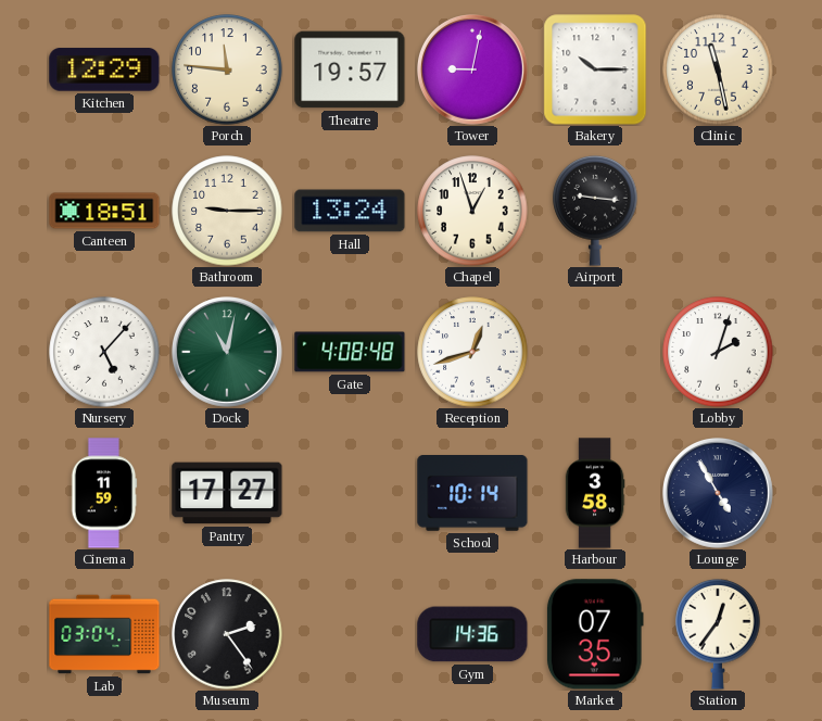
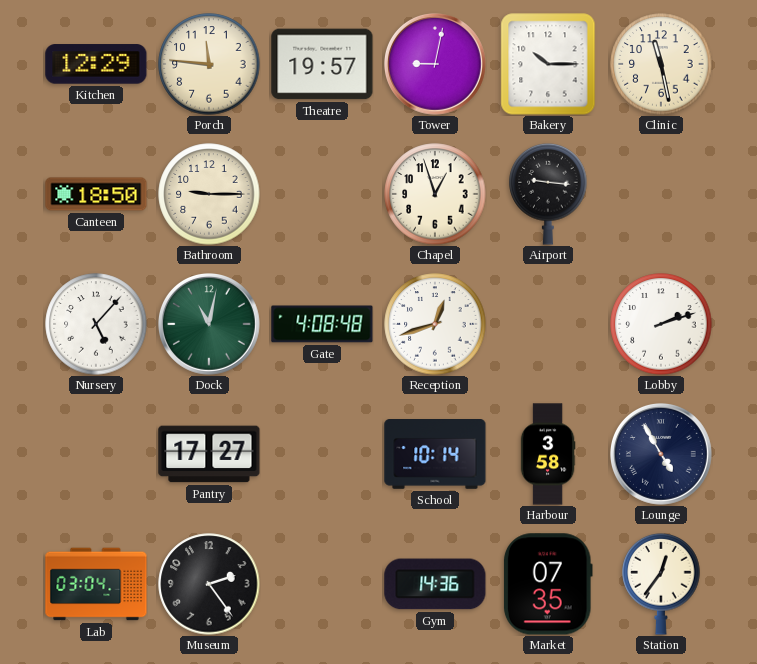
Canteen: 18:51 -> 18:50 (96, 194)
Hall: 13:24 -> none (350, 211)
Lobby: 2:03 -> 2:12 (661, 324)
Cinema: 11:59 -> none (104, 493)
